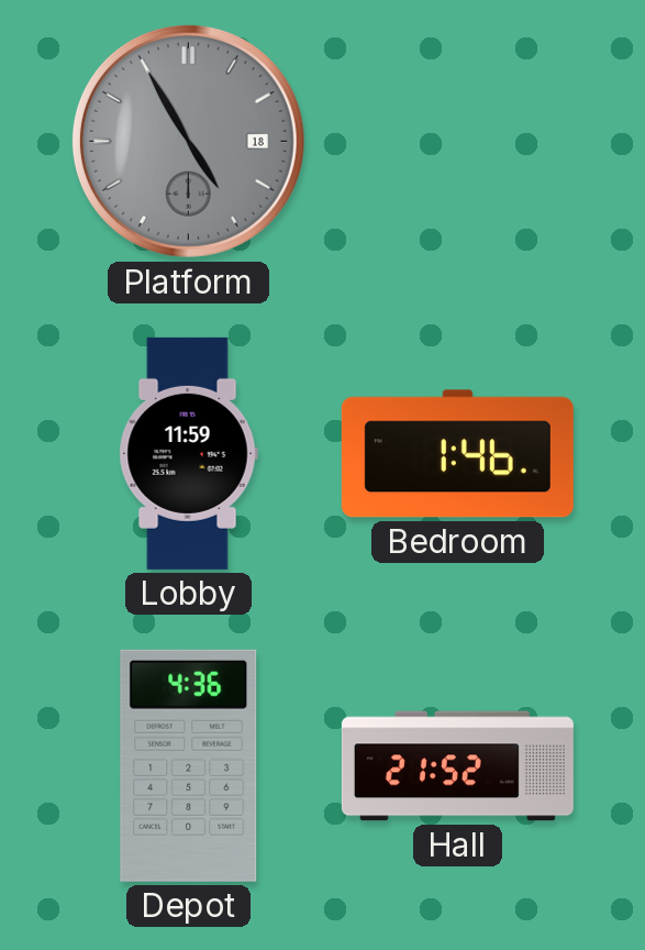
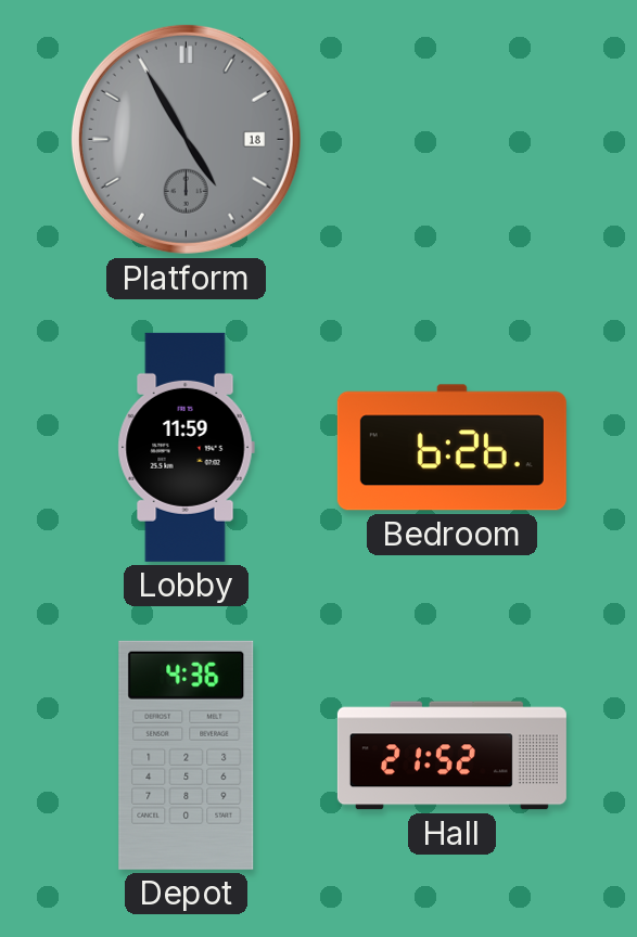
Bedroom: 1:46 -> 6:26 (451, 448)
